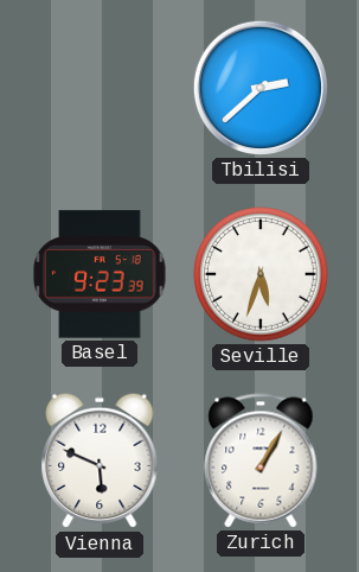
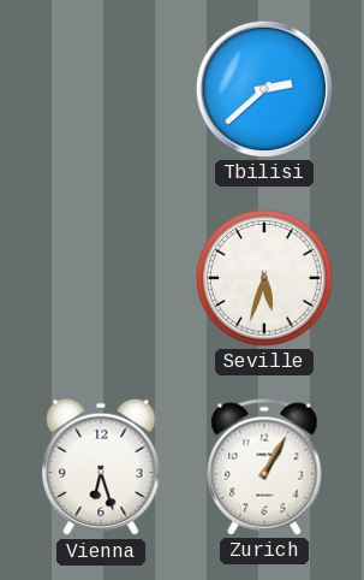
Basel: 9:23 -> none (100, 274)
Vienna: 5:49 -> 6:27 (101, 467)
